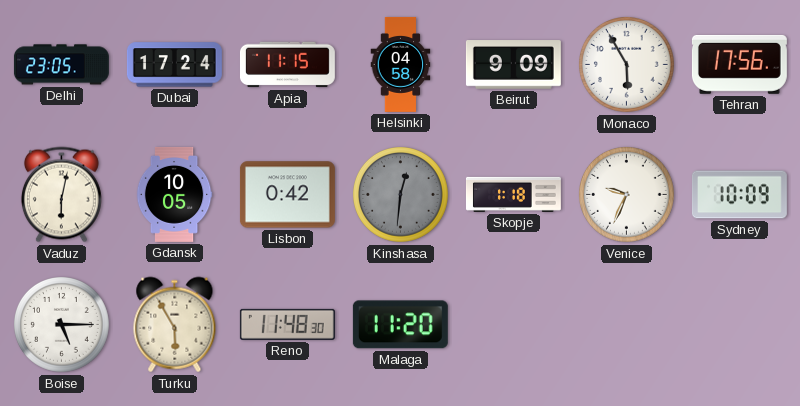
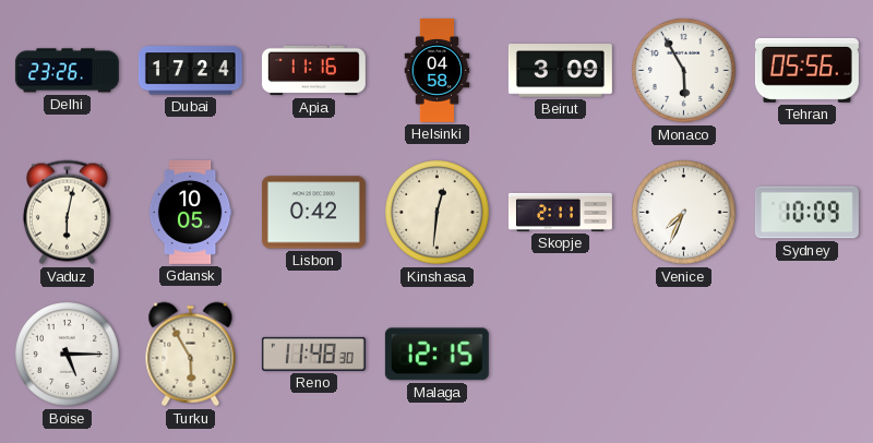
Delhi: 23:05 -> 23:26 (67, 71)
Apia: 11:15 -> 11:16 (313, 71)
Beirut: 9:09 -> 3:09 (560, 71)
Tehran: 17:56 -> 05:56 (806, 70)
Kinshasa dial: grey -> cream (438, 213)
Skopje: 1:18 -> 2:11 (560, 212)
Venice: 9:34 -> 7:34 (684, 213)
Malaga: 11:20 -> 12:15 (436, 355)
